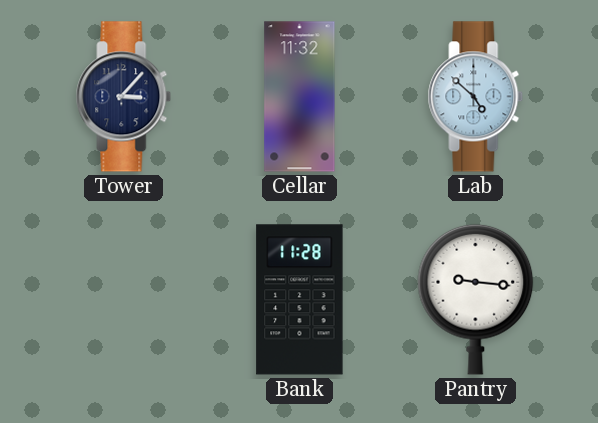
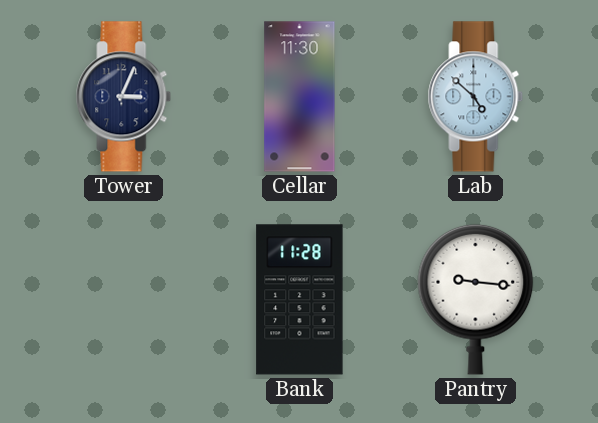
Tower: 3:07 -> 3:04 (124, 97)
Cellar: 11:32 -> 11:30 (300, 97)
